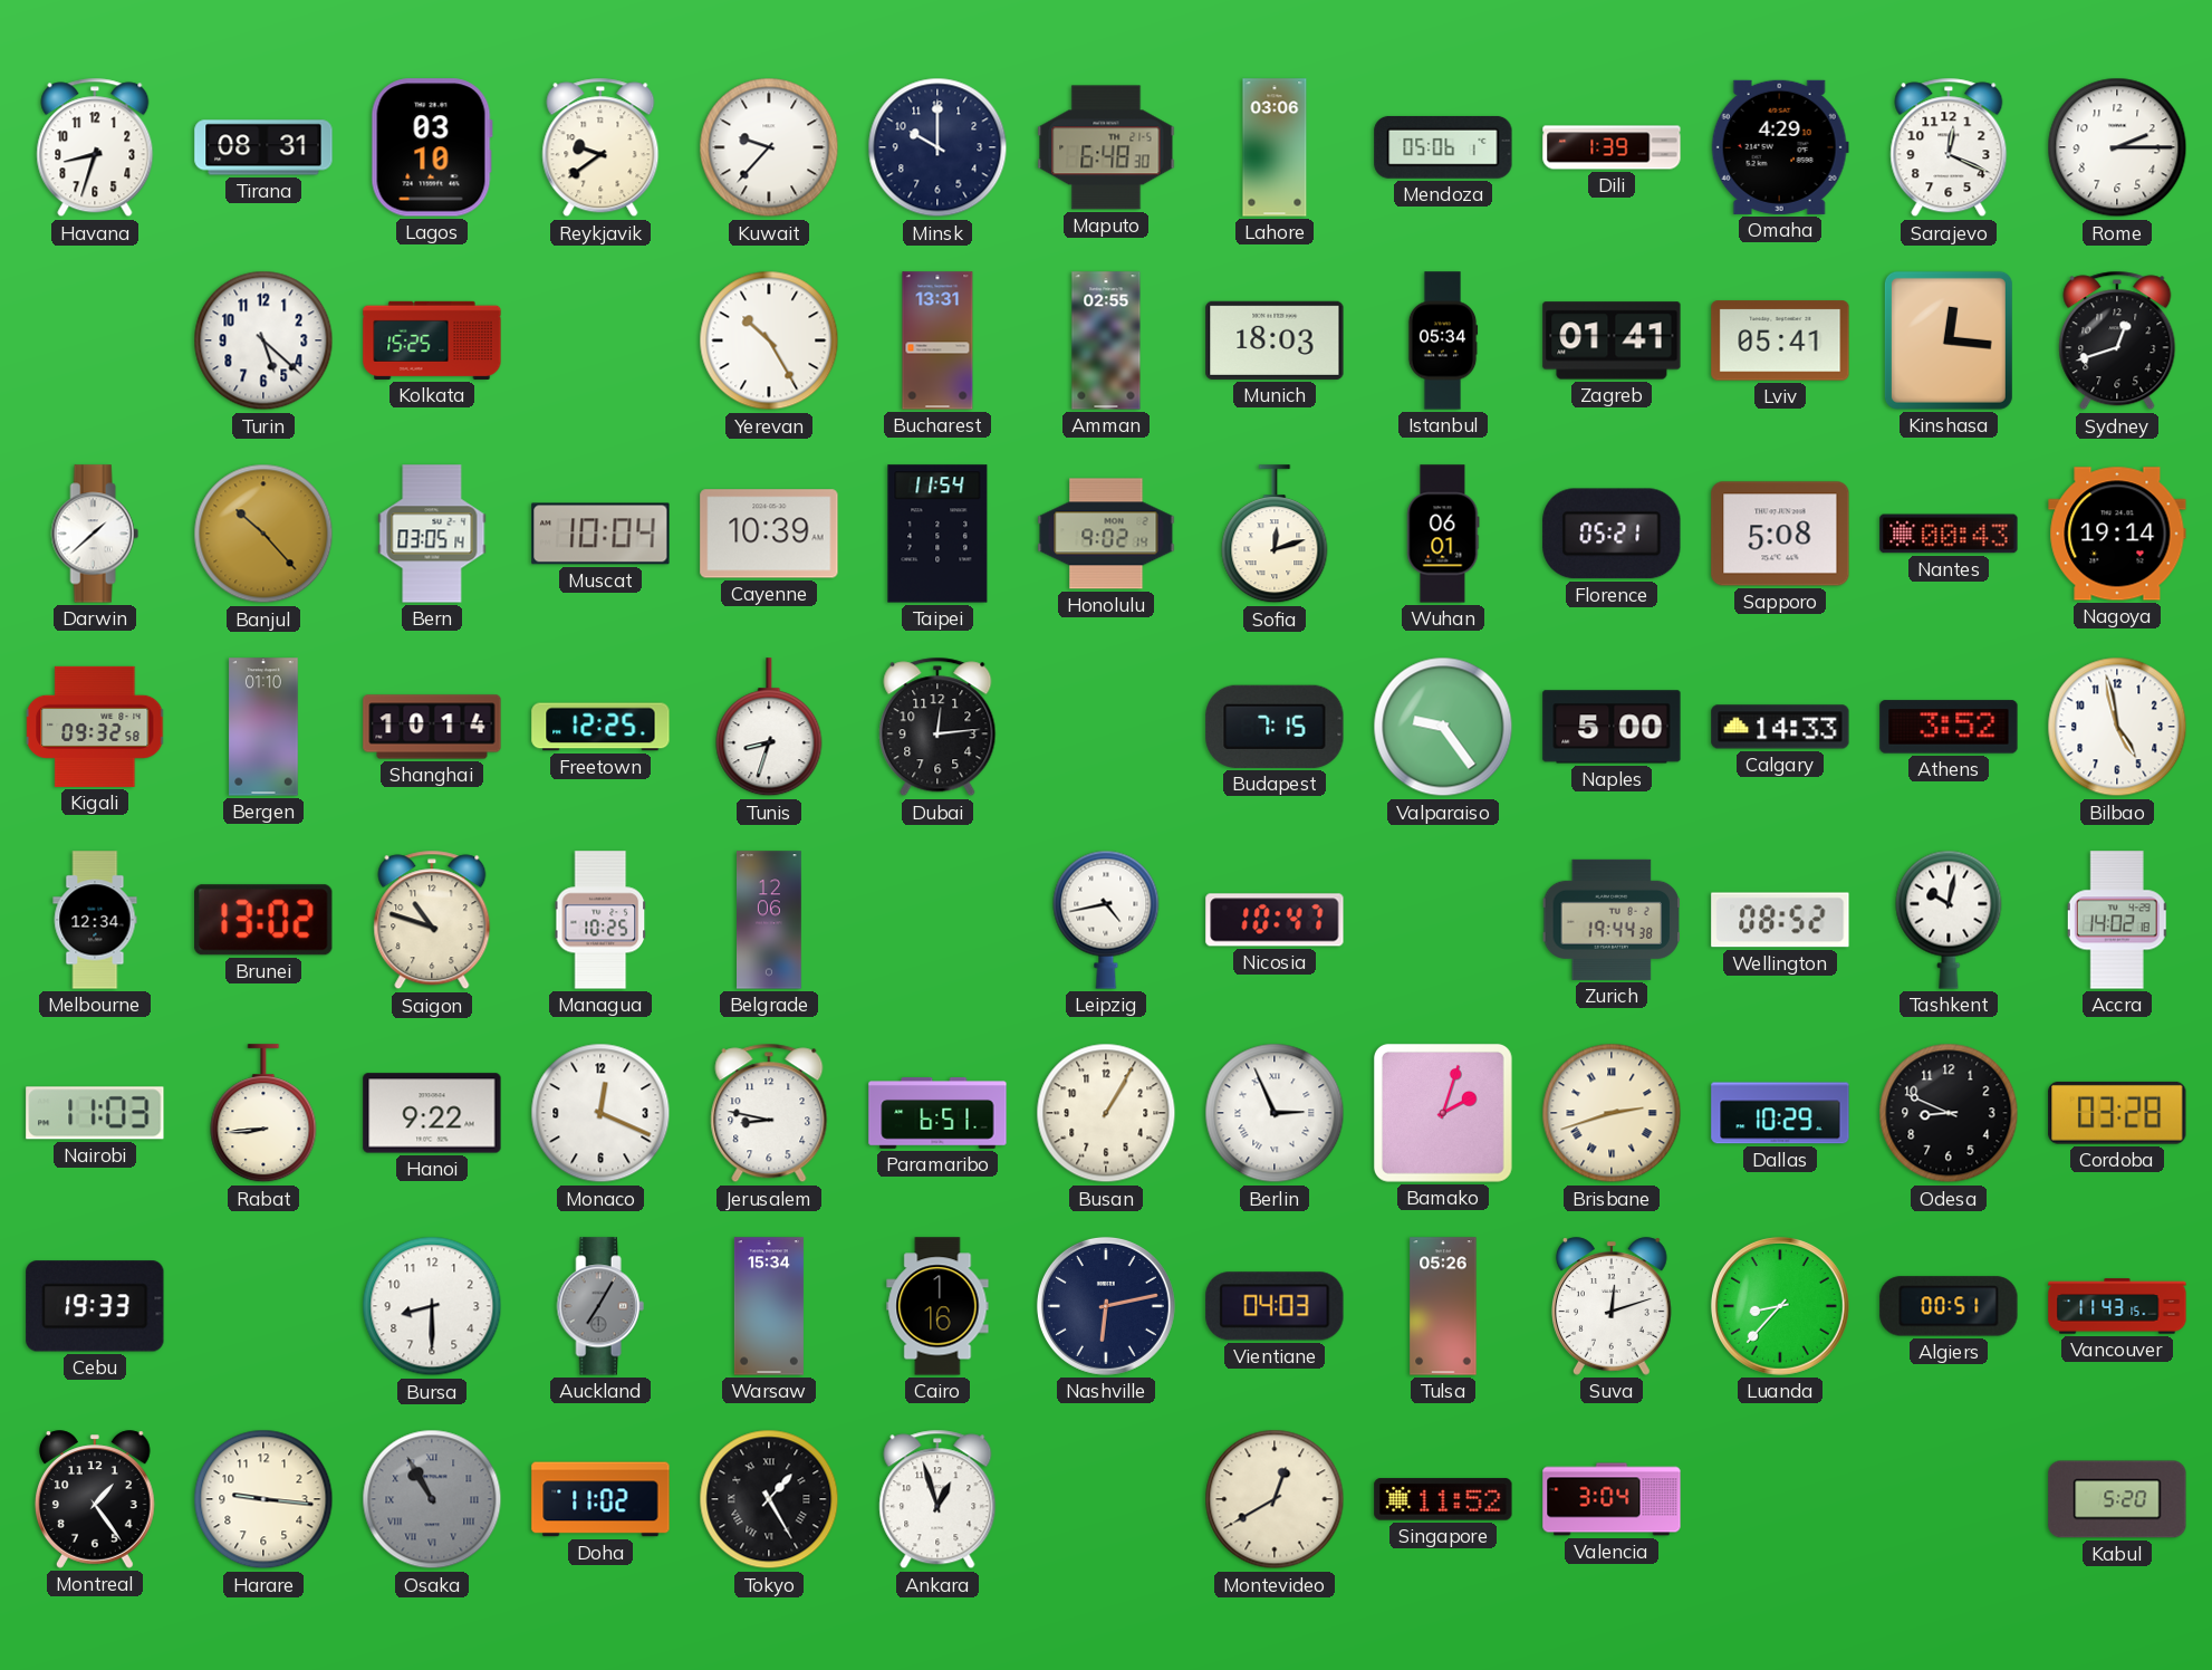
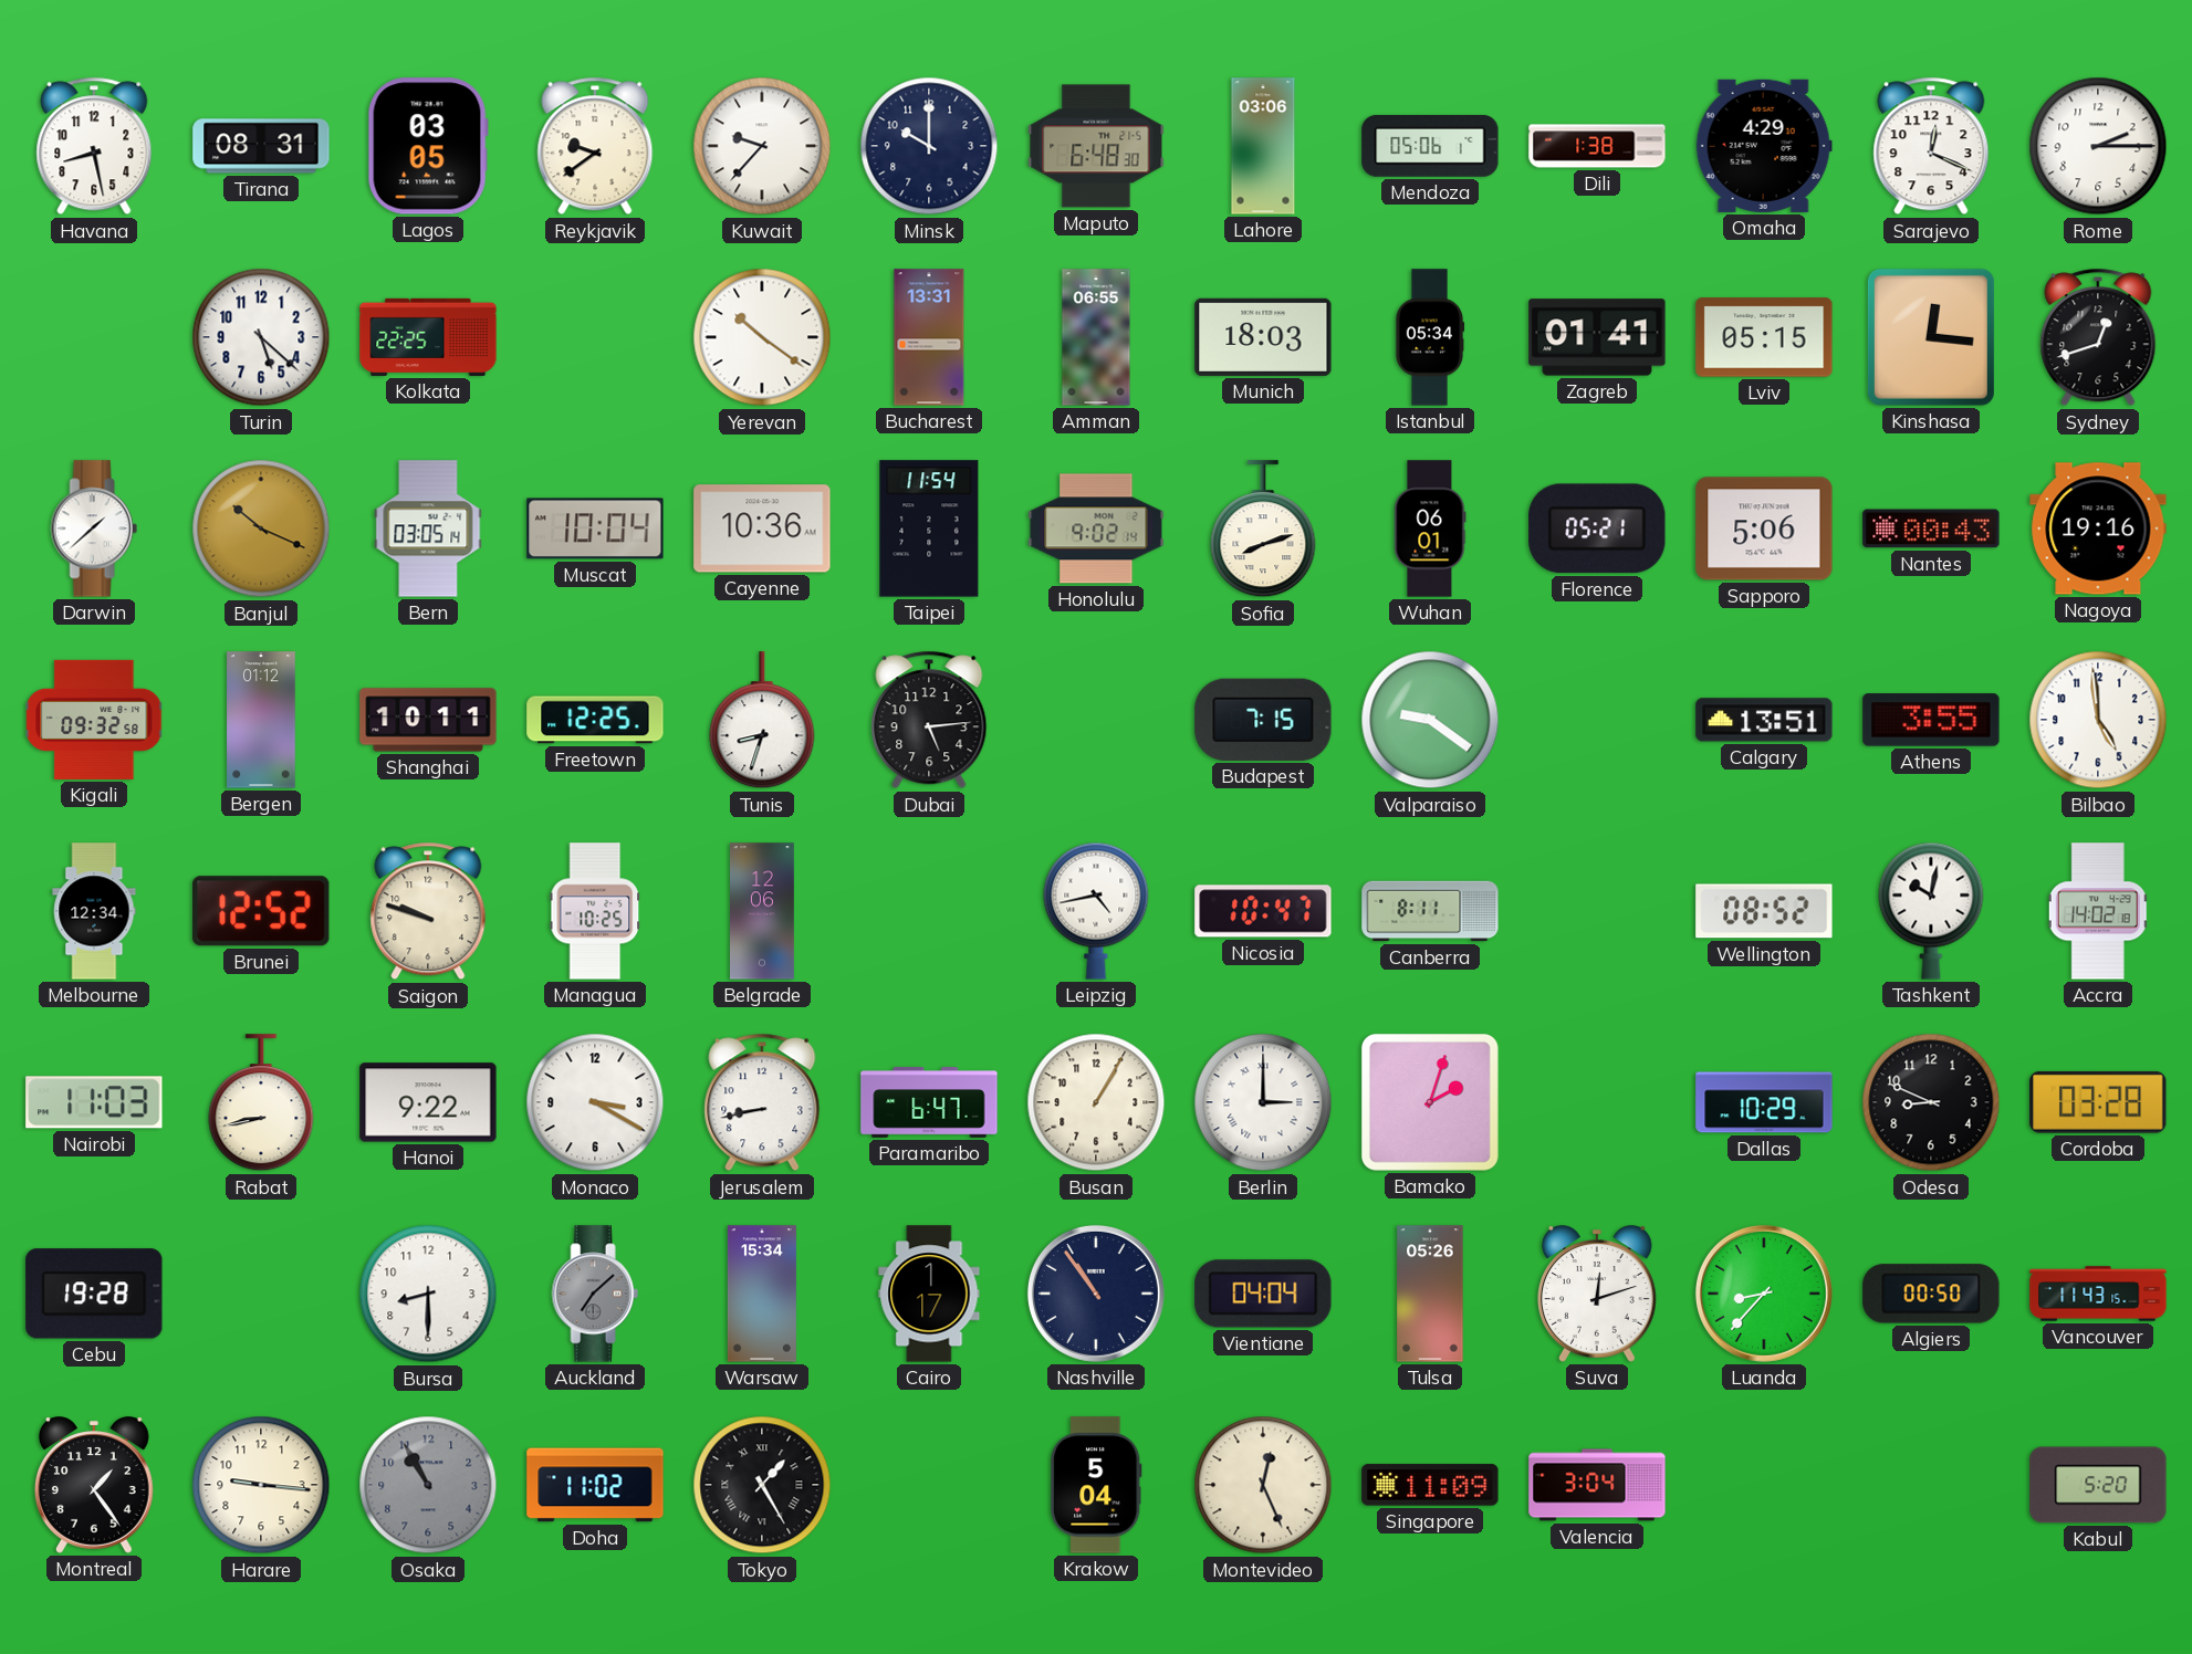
Havana: 8:33 -> 8:28 (94, 146)
Lagos: 03:10 -> 03:05 (428, 146)
Dili: 1:39 -> 1:38 (1597, 146)
Kolkata: 15:25 -> 22:25 (428, 337)
Yerevan: 10:25 -> 10:21 (762, 337)
Amman: 02:55 -> 06:55 (1096, 337)
Lviv: 05:41 -> 05:15 (1764, 337)
Banjul: 10:23 -> 10:19 (261, 528)
Cayenne: 10:39 -> 10:36 (762, 528)
Sofia: 12:12 -> 8:12 (1263, 530)
Sapporo: 5:08 -> 5:06 (1764, 528)
Nagoya: 19:14 -> 19:16 (2098, 528)
Bergen: 01:10 -> 01:12 (261, 720)
Shanghai: 10:14 -> 10:11 (428, 720)
Dubai: 12:14 -> 5:14 (929, 720)
Valparaiso: 9:24 -> 9:21 (1430, 720)
Naples: 5:00 -> none (1612, 727)
Calgary: 14:33 -> 13:51 (1764, 720)
Athens: 3:52 -> 3:55 (1931, 720)
Bilbao: 4:58 -> 4:59 (2098, 720)
Brunei: 13:02 -> 12:52 (261, 911)
Saigon: 10:48 -> 9:48 (428, 911)
Canberra: none -> 8:11 (1430, 911)
Zurich: 19:44 -> none (1612, 920)
Rabat: 8:44 -> 8:43 (261, 1103)
Monaco: 12:19 -> 3:20 (595, 1102)
Jerusalem: 8:47 -> 8:43 (762, 1102)
Paramaribo: 6:51 -> 6:47 (929, 1102)
Berlin: 2:56 -> 3:00 (1263, 1102)
Brisbane: 2:42 -> none (1612, 1113)
Cebu: 19:33 -> 19:28 (94, 1294)
Auckland: 7:05 -> 7:08 (595, 1294)
Cairo: 1:16 -> 1:17 (929, 1294)
Nashville: 6:13 -> 10:54 (1096, 1294)
Vientiane: 04:03 -> 04:04 (1263, 1294)
Algiers: 00:51 -> 00:50 (1931, 1294)
Osaka numerals: Roman -> Arabic (428, 1485)
Ankara: 12:57 -> none (937, 1499)
Krakow: none -> 5:04 (1096, 1485)
Montevideo: 12:40 -> 12:26 (1263, 1485)
Singapore: 11:52 -> 11:09 (1430, 1485)
